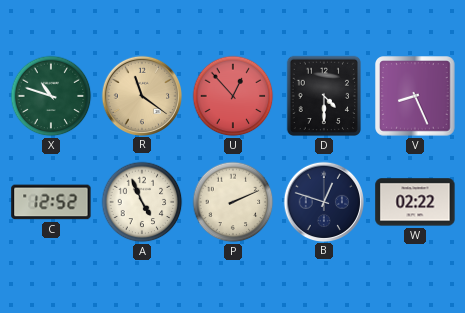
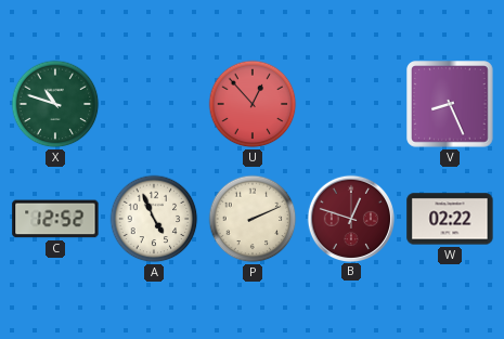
R: 11:21 -> none (141, 95)
D: 4:30 -> none (323, 96)
B dial: navy -> burgundy (350, 218)
